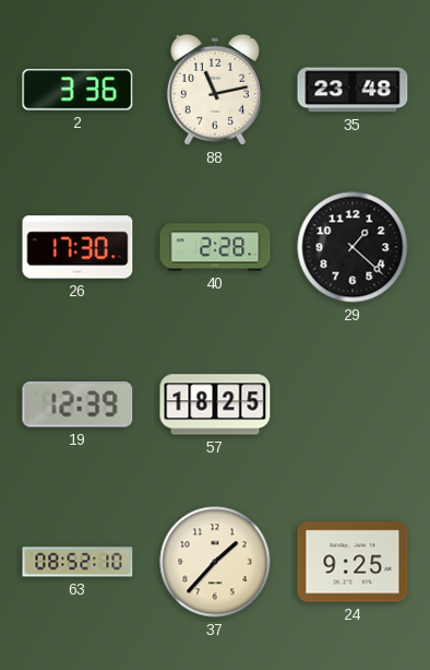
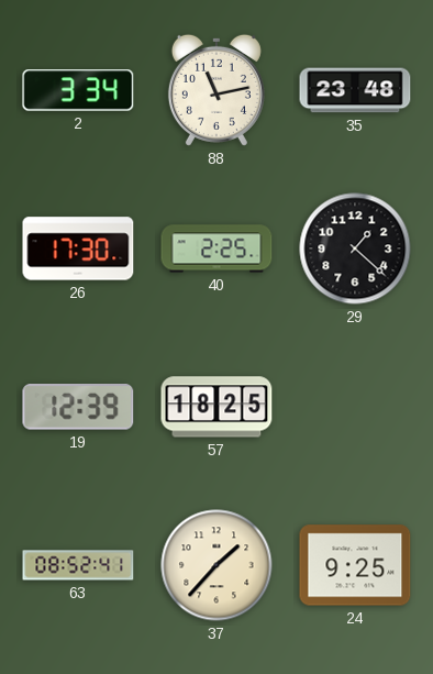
2: 3:36 -> 3:34 (78, 90)
40: 2:28 -> 2:25 (216, 248)
63: 08:52:10 -> 08:52:41 (78, 565)
